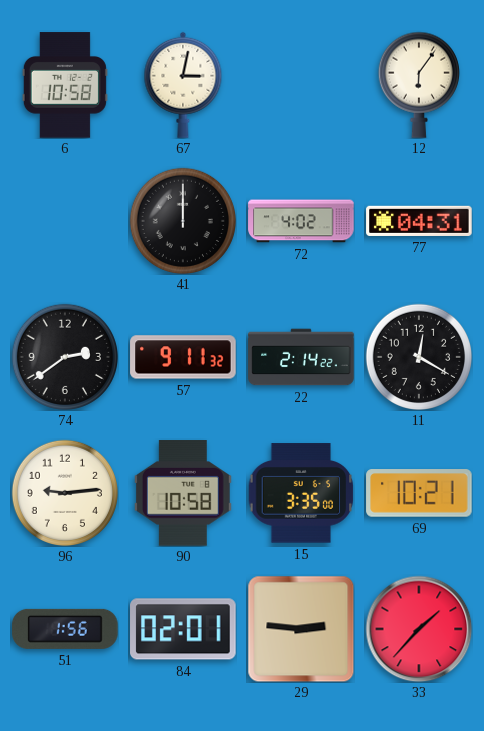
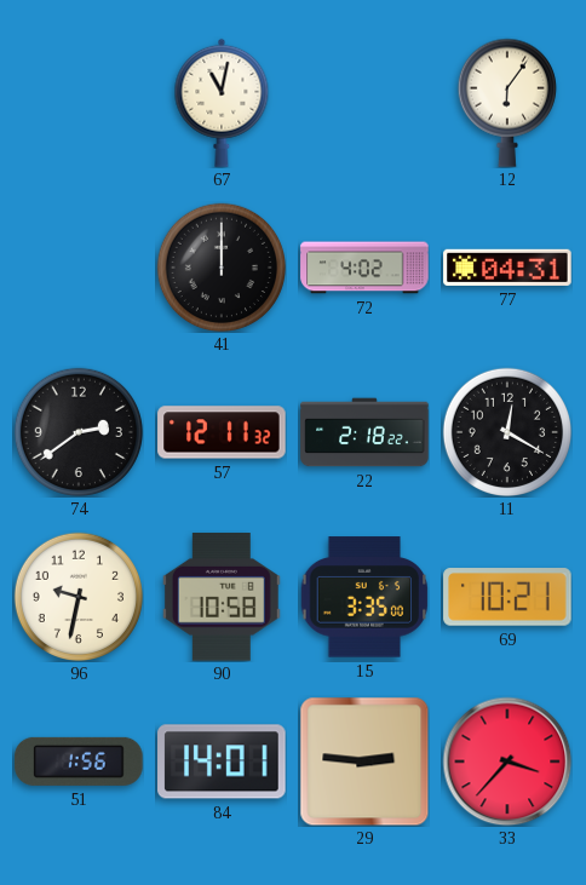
6: 10:58 -> none (65, 85)
67: 3:02 -> 11:02 (222, 103)
57: 9:11 -> 12:11 (222, 432)
22: 2:14 -> 2:18 (364, 432)
96: 9:14 -> 9:32 (77, 596)
84: 02:01 -> 14:01 (222, 762)
33: 1:37 -> 3:37 (507, 762)
